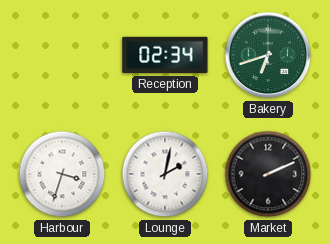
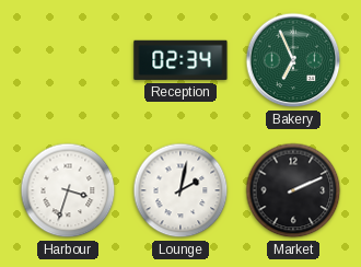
Bakery: 6:42 -> 6:56 (293, 60)
